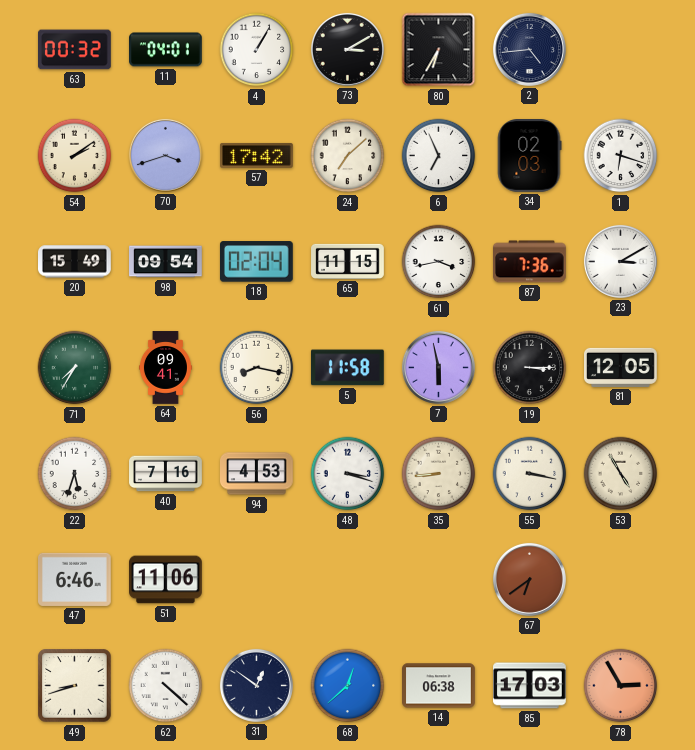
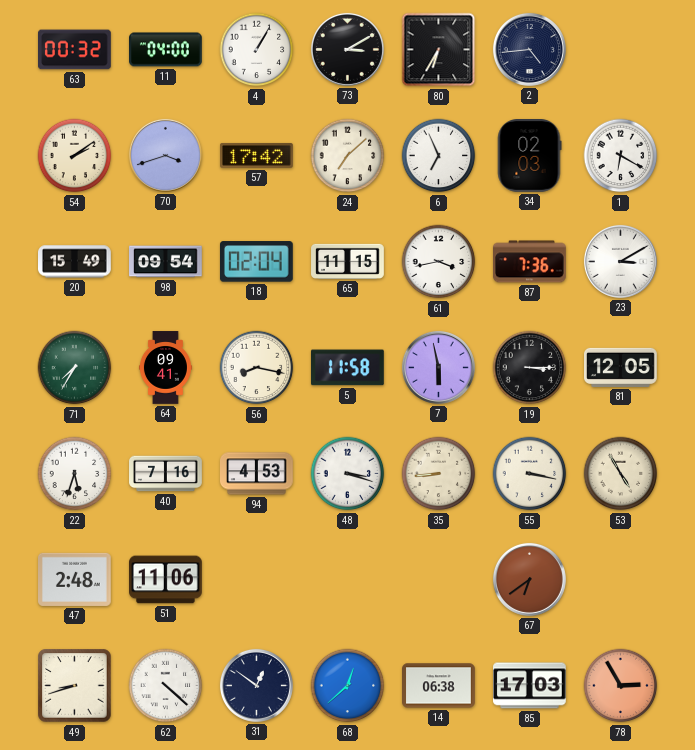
11: 04:01 -> 04:00 (166, 50)
1: 6:18 -> 6:20 (621, 156)
47: 6:46 -> 2:48 (75, 579)
